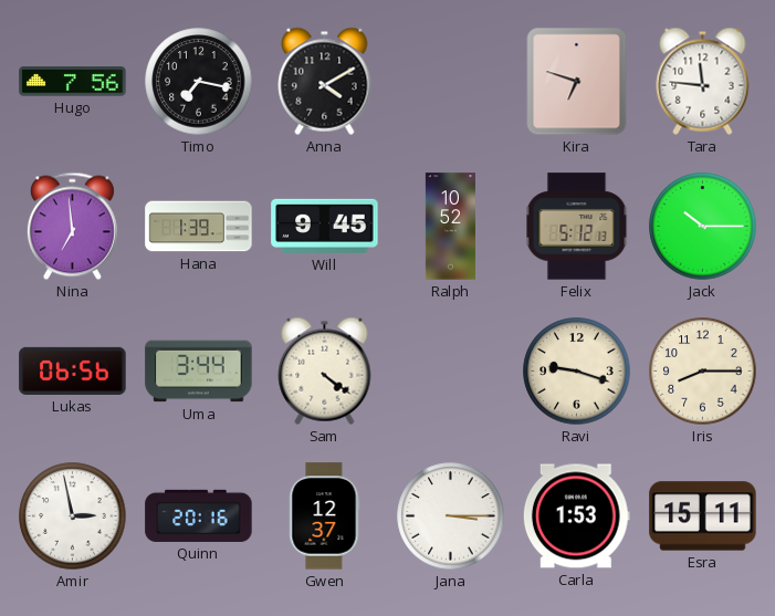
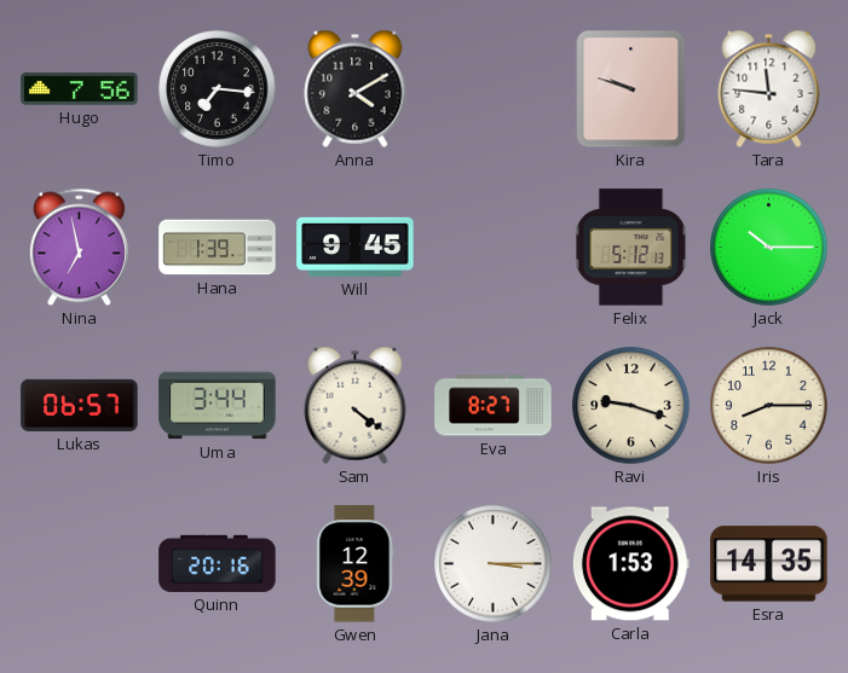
Timo: 7:17 -> 7:16 (218, 89)
Kira: 6:48 -> 9:48 (631, 89)
Nina: 6:59 -> 6:58 (79, 248)
Ralph: 10:52 -> none (450, 227)
Lukas: 06:56 -> 06:57 (80, 405)
Eva: none -> 8:27 (494, 406)
Amir: 2:58 -> none (73, 516)
Gwen: 12:37 -> 12:39 (356, 564)
Esra: 15:11 -> 14:35 (769, 564)
